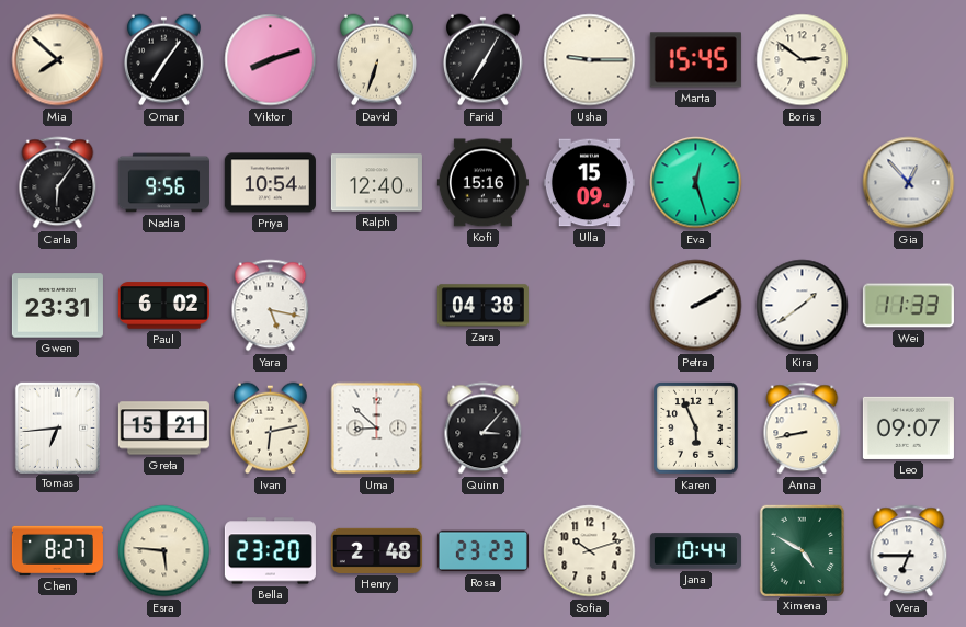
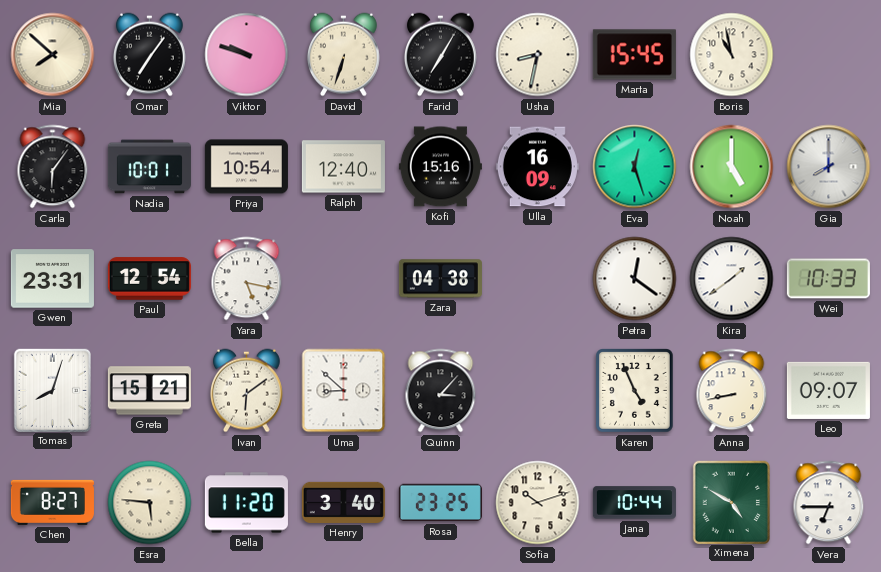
Viktor: 8:12 -> 9:48 (247, 55)
Usha: 9:15 -> 8:32 (538, 55)
Boris: 2:51 -> 10:58 (732, 55)
Nadia: 9:56 -> 10:01 (149, 167)
Ulla: 15:09 -> 16:09 (537, 167)
Noah: none -> 5:00 (732, 167)
Gia: 12:53 -> 8:00 (829, 167)
Paul: 6:02 -> 12:54 (149, 279)
Petra: 2:10 -> 12:21 (635, 279)
Wei: 11:33 -> 10:33 (828, 279)
Tomas: 6:44 -> 8:03 (52, 390)
Ivan: 6:13 -> 6:09 (246, 391)
Karen: 5:56 -> 4:56 (635, 391)
Bella: 23:20 -> 11:20 (246, 503)
Henry: 2:48 -> 3:40 (343, 502)
Rosa: 23:23 -> 23:25 (440, 503)
